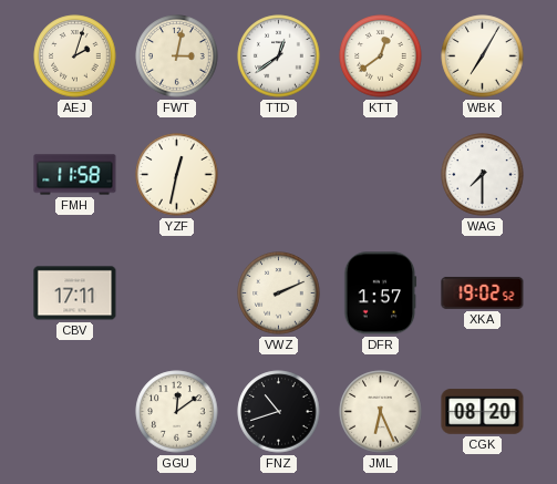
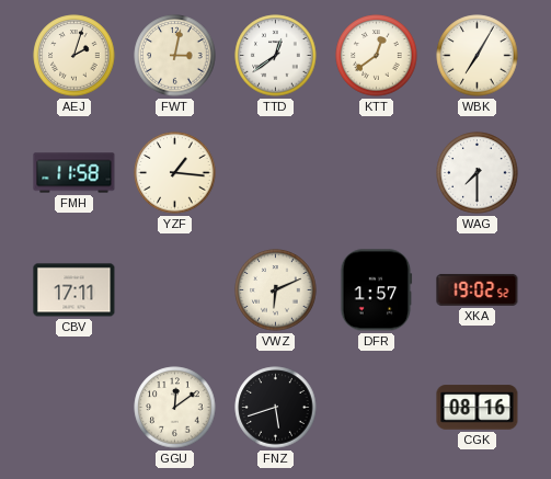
YZF: 12:32 -> 1:16 (175, 173)
VWZ: 2:11 -> 6:11 (276, 290)
FNZ: 10:42 -> 5:42 (276, 408)
JML: 6:26 -> none (381, 412)
CGK: 08:20 -> 08:16 (478, 408)
